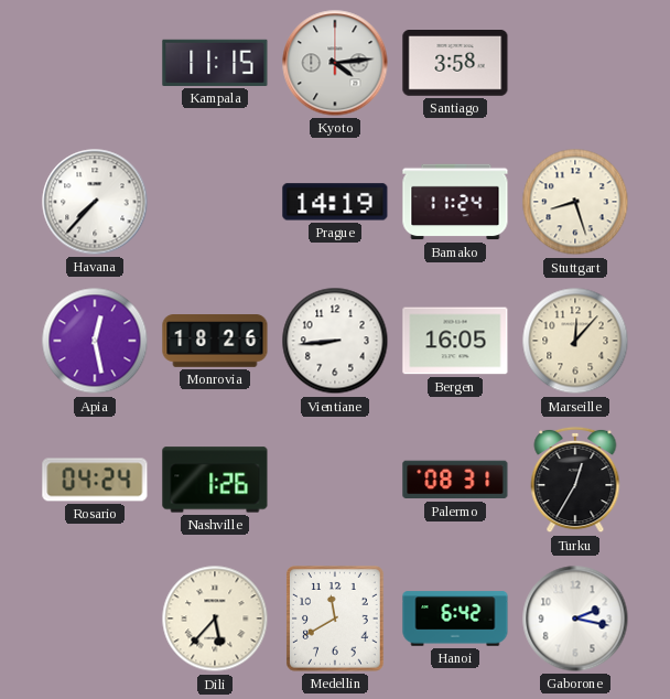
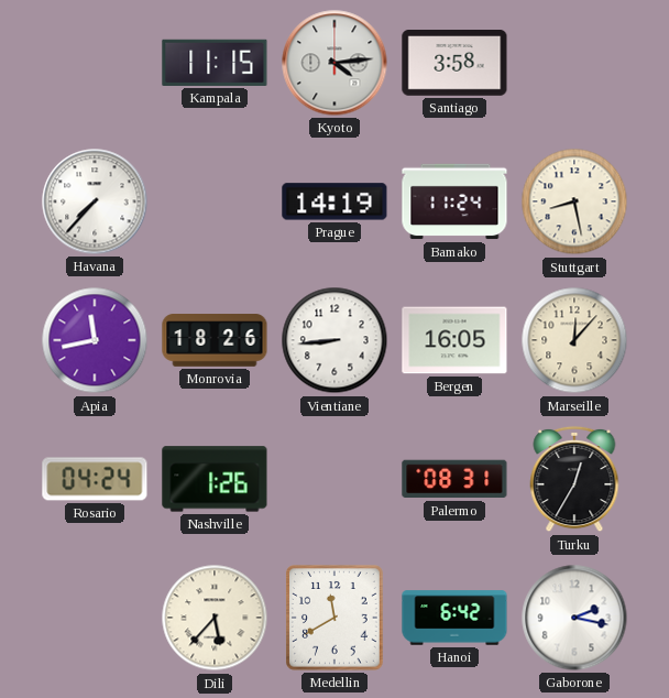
Stuttgart: 8:27 -> 8:28 (574, 201)
Apia: 12:28 -> 11:43 (95, 340)
